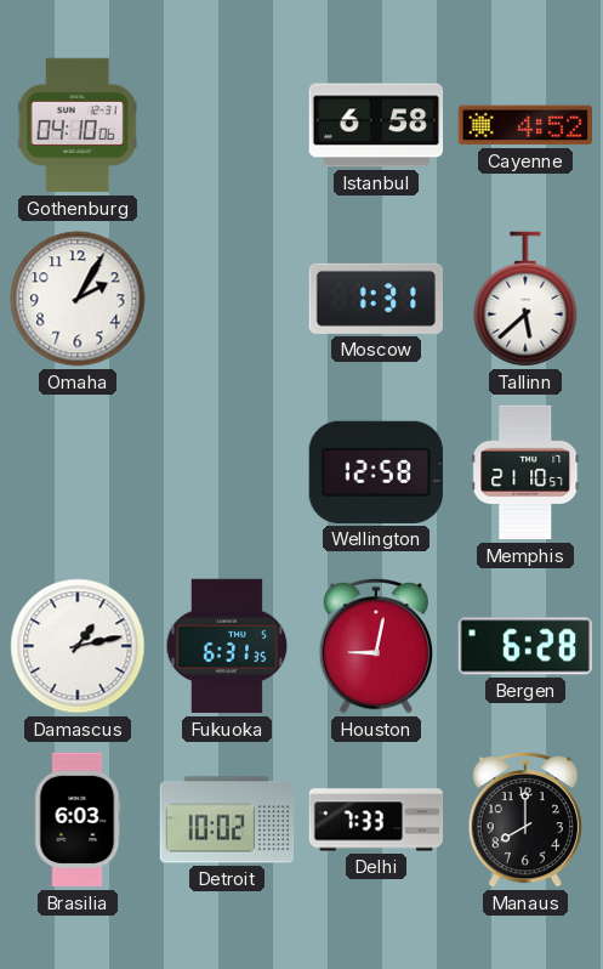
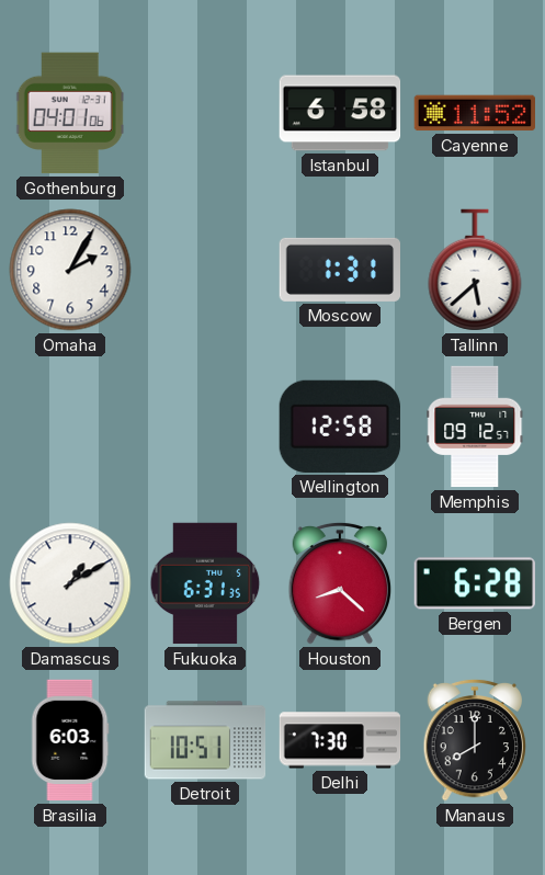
Gothenburg: 04:10 -> 04:01 (70, 113)
Cayenne: 4:52 -> 11:52 (474, 113)
Memphis: 21:10 -> 09:12 (475, 427)
Damascus: 1:13 -> 1:10 (70, 583)
Houston: 9:02 -> 8:22 (340, 583)
Detroit: 10:02 -> 10:51 (205, 740)
Delhi: 7:33 -> 7:30 (340, 740)
